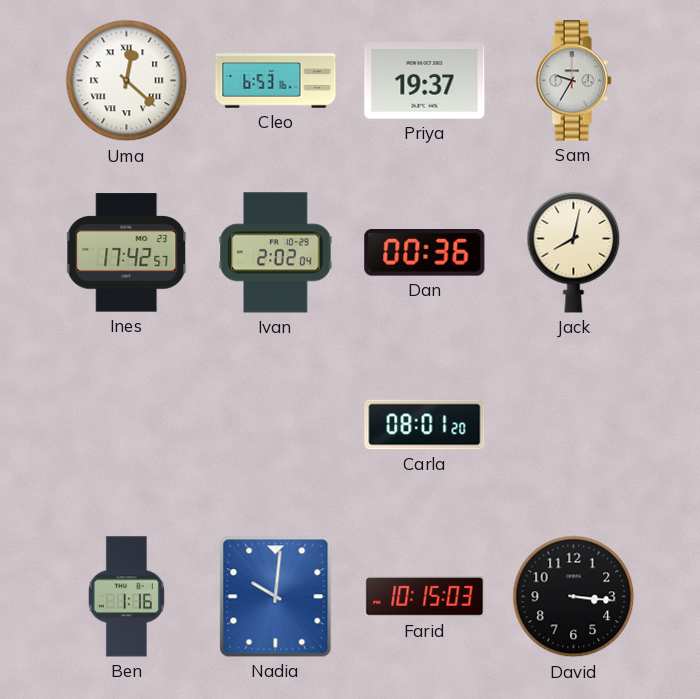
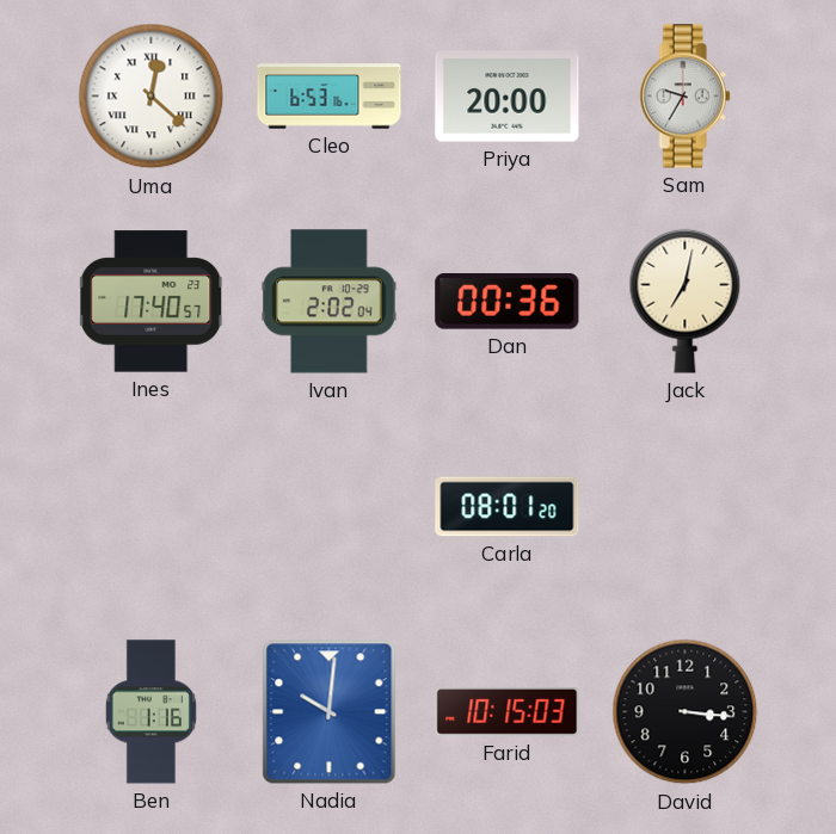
Priya: 19:37 -> 20:00 (508, 97)
Ines: 17:42 -> 17:40 (152, 302)
Jack: 8:02 -> 7:02 (686, 301)
